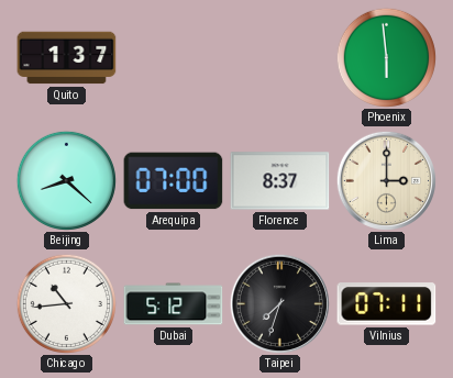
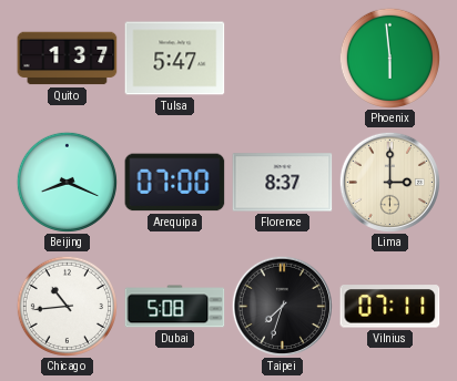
Tulsa: none -> 5:47 (175, 59)
Beijing: 8:22 -> 8:19 (67, 182)
Dubai: 5:12 -> 5:08 (175, 307)
